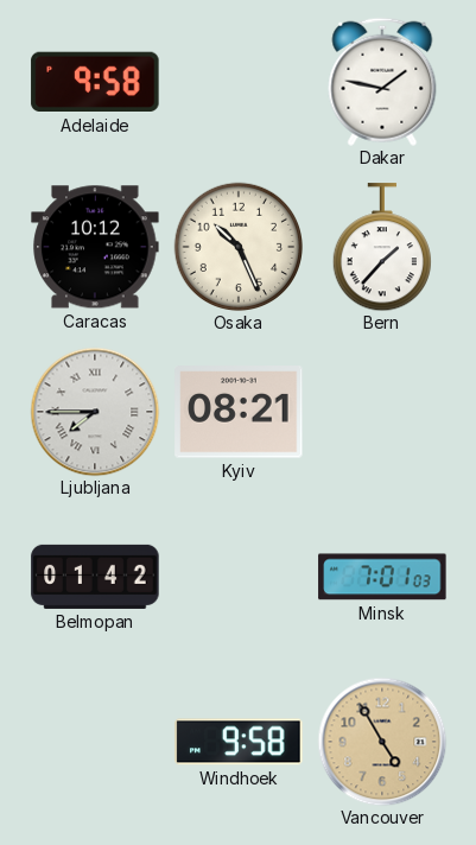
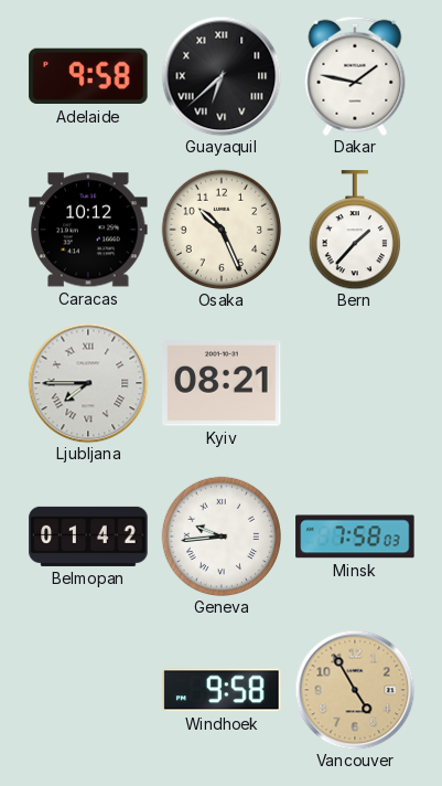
Guayaquil: none -> 6:38 (222, 76)
Geneva: none -> 9:44 (220, 535)
Minsk: 7:01 -> 7:58 (355, 537)
